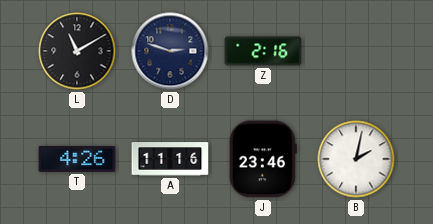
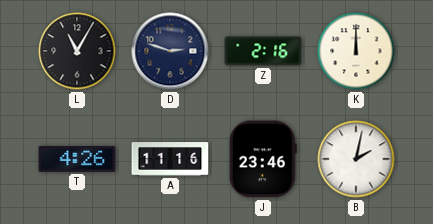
L: 11:10 -> 11:05 (77, 51)
K: none -> 12:00 (356, 51)
